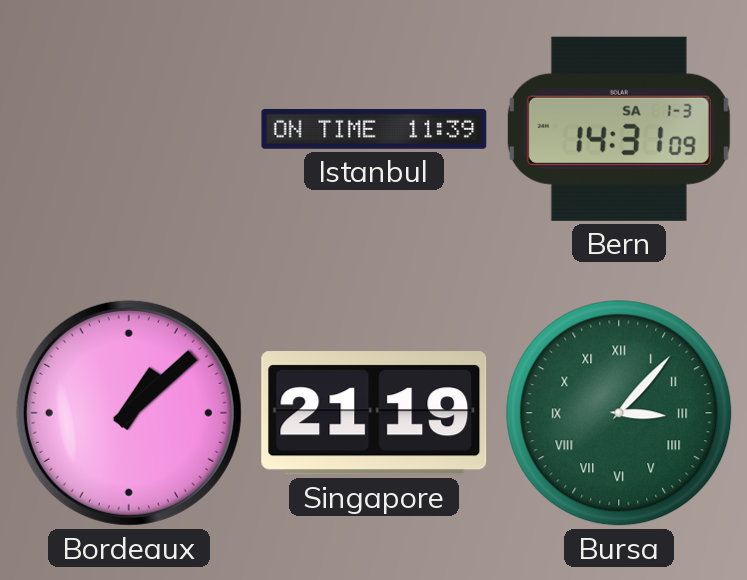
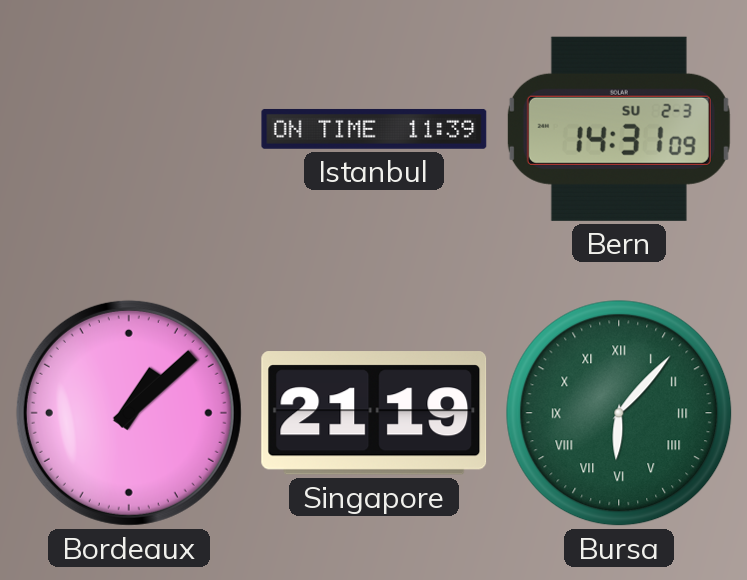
Bern date: SA 1-3 -> SU 2-3 (619, 129)
Bursa: 3:07 -> 6:07 (619, 413)
